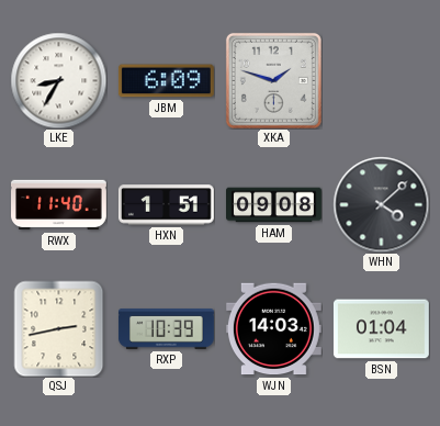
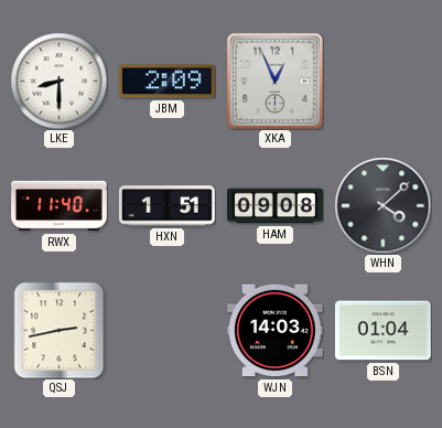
LKE: 8:35 -> 8:30 (58, 81)
JBM: 6:09 -> 2:09 (166, 82)
XKA: 1:48 -> 12:56 (274, 81)
RXP: 10:39 -> none (166, 329)
